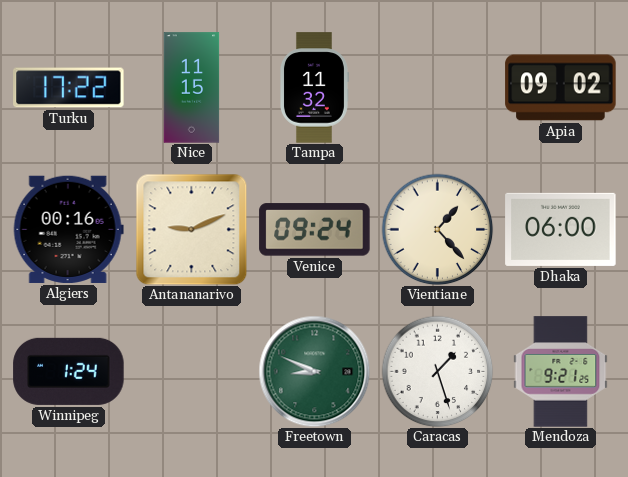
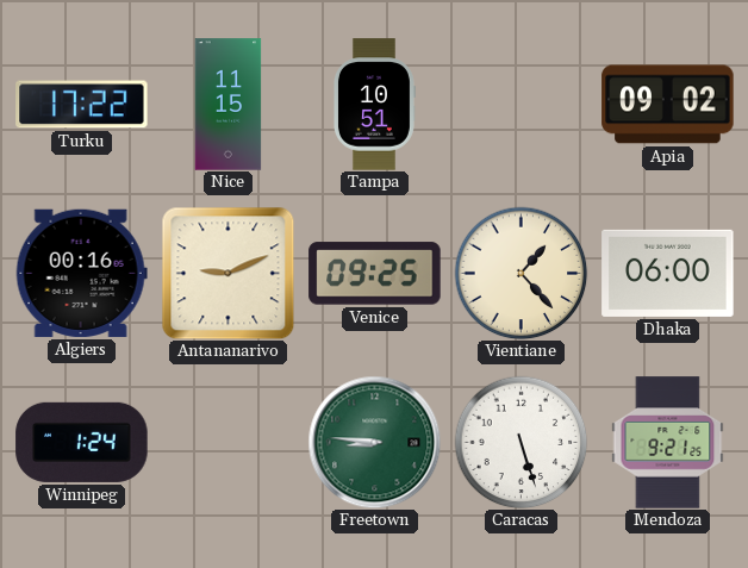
Tampa: 11:32 -> 10:51 (374, 105)
Venice: 09:24 -> 09:25 (375, 274)
Freetown: 8:49 -> 8:46 (374, 442)
Caracas: 1:27 -> 5:27 (521, 442)
